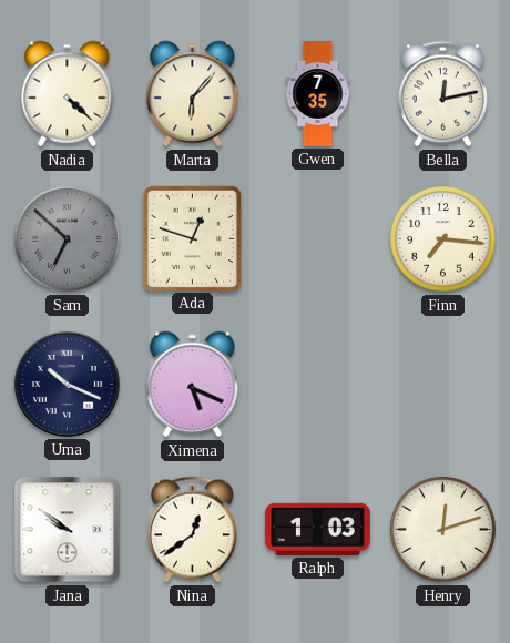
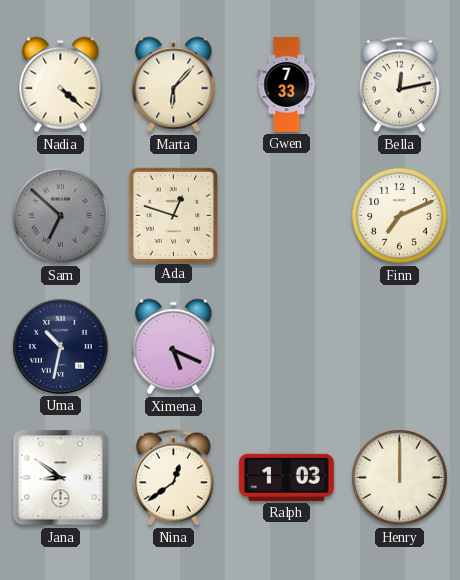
Gwen: 7:35 -> 7:33 (287, 85)
Finn: 7:16 -> 7:11 (400, 216)
Uma: 10:19 -> 10:32 (60, 346)
Jana: 9:51 -> 8:51 (61, 478)
Henry: 12:12 -> 12:00 (400, 478)
